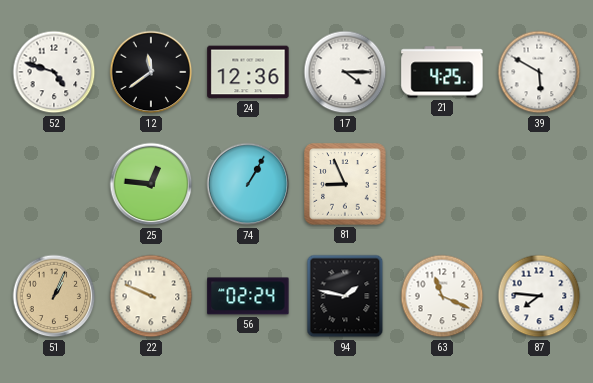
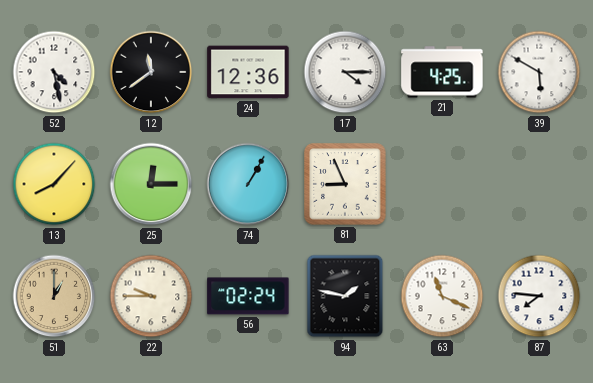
52: 4:48 -> 4:28 (54, 72)
13: none -> 8:07 (54, 184)
25: 12:46 -> 12:15 (151, 184)
51: 1:04 -> 1:00 (54, 296)
22: 9:49 -> 9:45 (151, 296)
